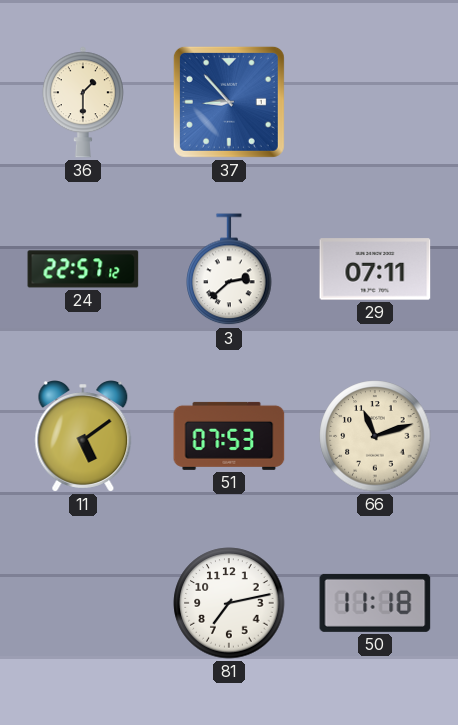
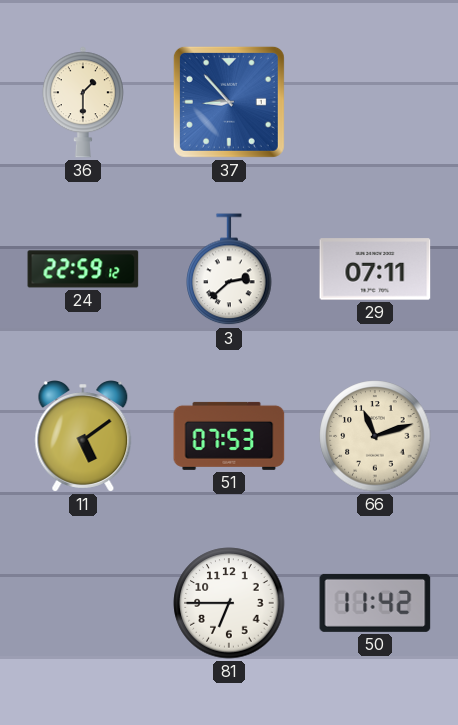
24: 22:57 -> 22:59 (83, 269)
81: 7:13 -> 6:45 (229, 603)
50: 11:18 -> 11:42 (375, 603)
